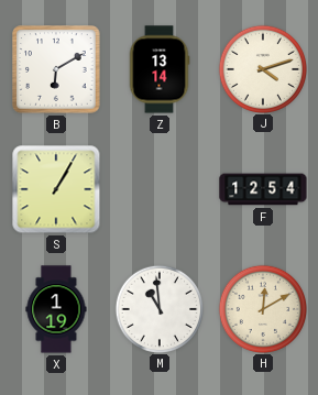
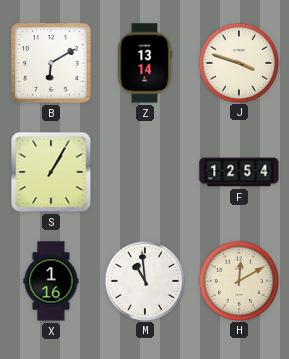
J: 4:12 -> 3:48 (238, 62)
X: 1:19 -> 1:16 (51, 281)
